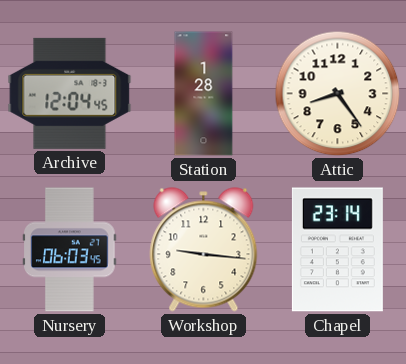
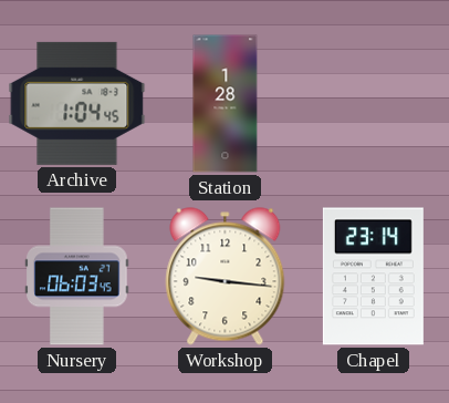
Archive: 12:04 -> 1:04 (77, 103)
Attic: 8:24 -> none (338, 94)
